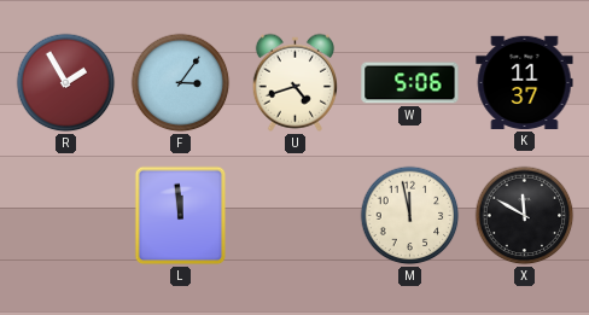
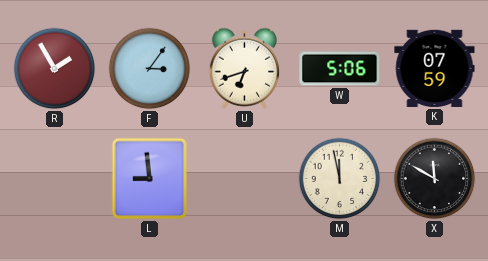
U: 4:42 -> 6:42 (244, 68)
K: 11:37 -> 07:59 (435, 68)
L: 11:59 -> 8:59 (150, 179)
